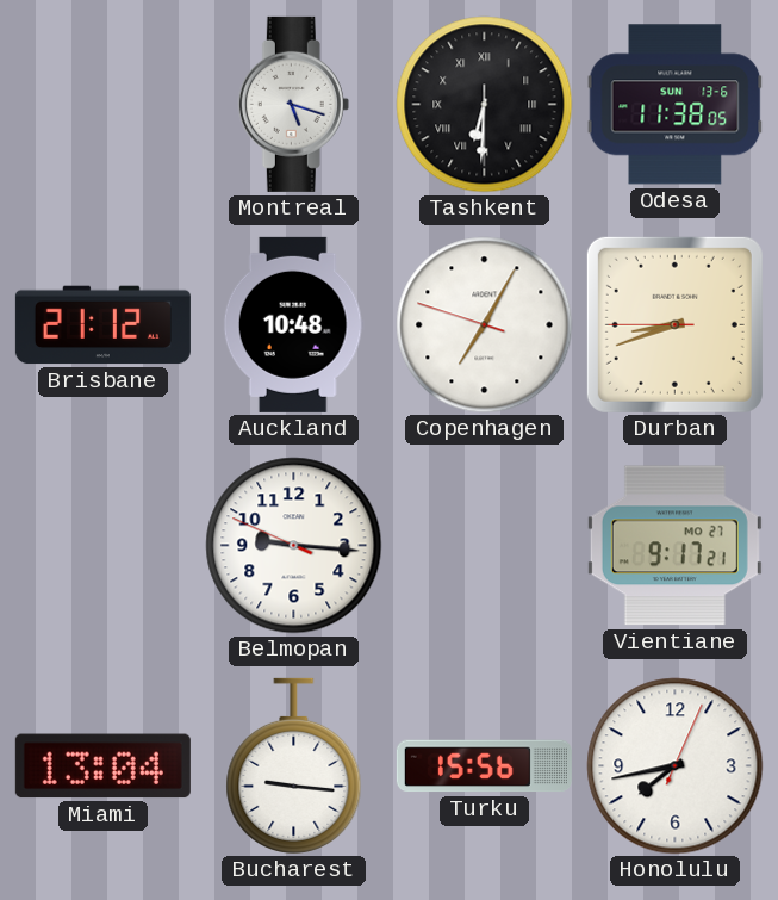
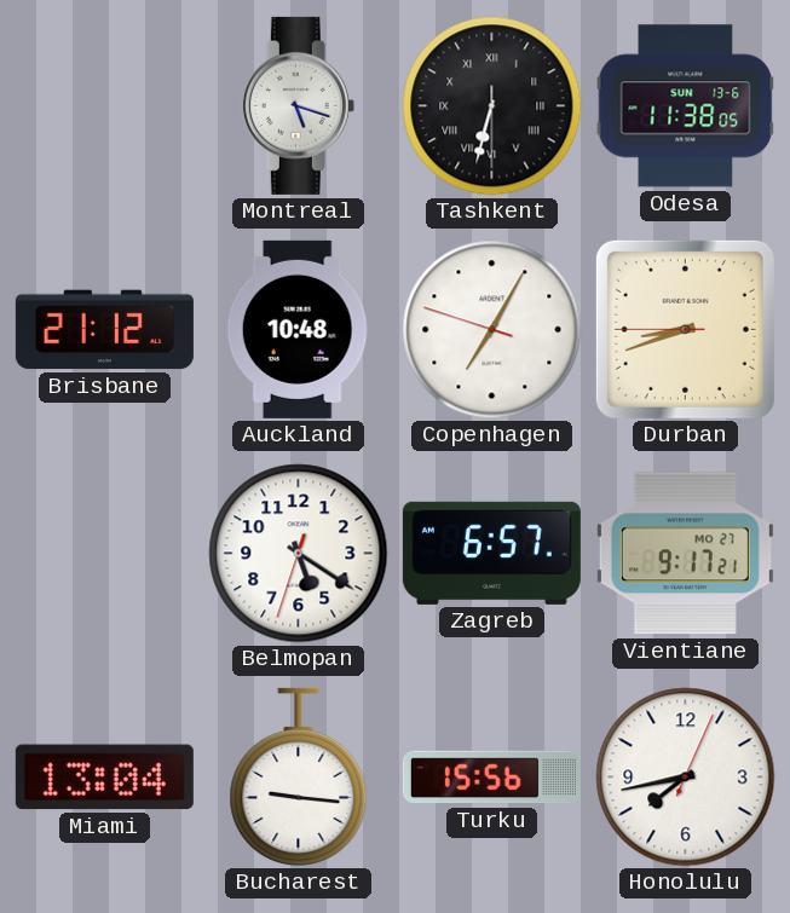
Tashkent: 6:30 -> 6:32 (492, 106)
Belmopan: 9:15 -> 5:20 (299, 554)
Zagreb: none -> 6:57 (491, 553)
